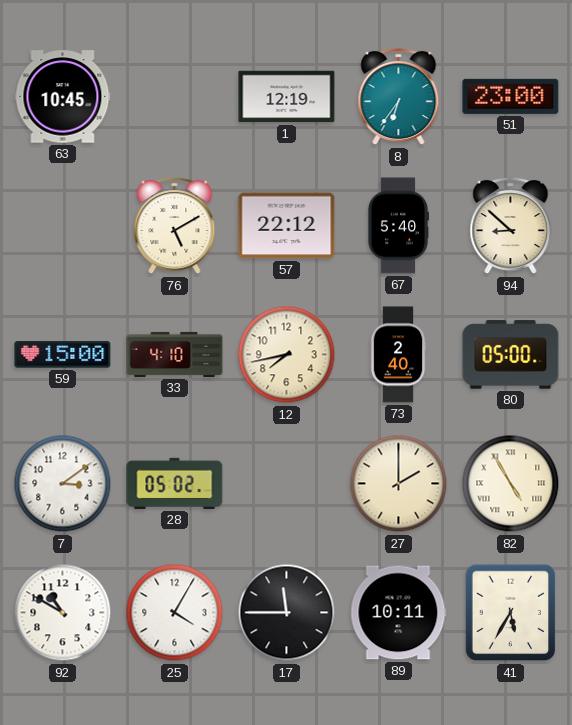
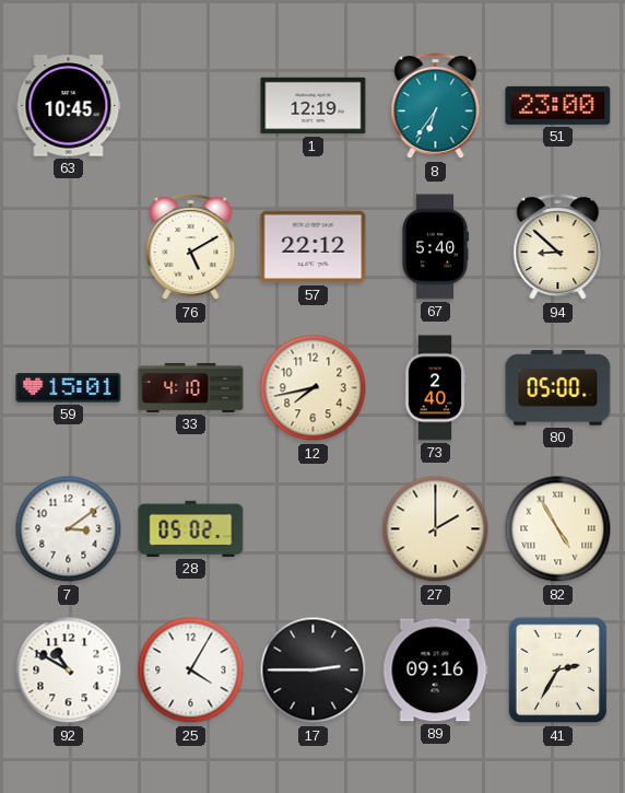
59: 15:00 -> 15:01 (69, 388)
17: 11:45 -> 2:45 (314, 670)
89: 10:11 -> 09:16 (436, 670)
41: 5:35 -> 2:35 (558, 670)
